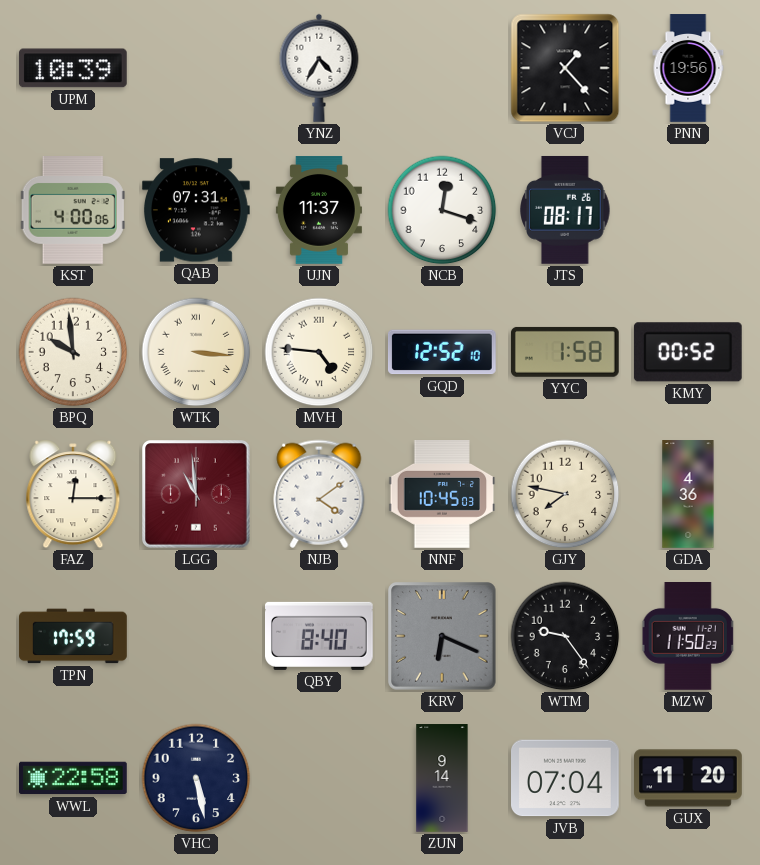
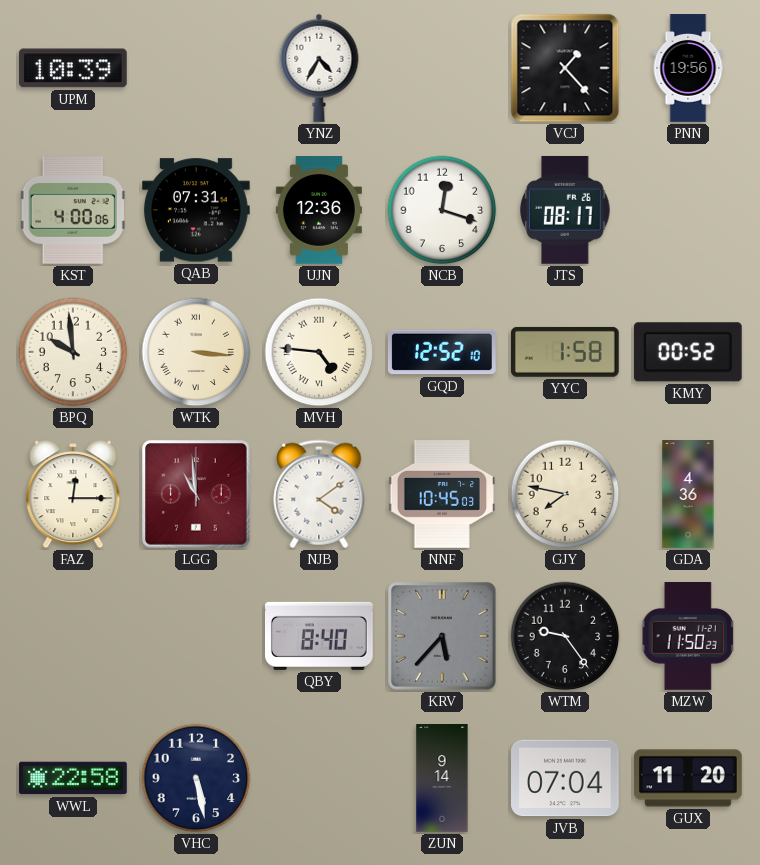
UJN: 11:37 -> 12:36 (319, 210)
TPN: 17:59 -> none (73, 636)
KRV: 6:19 -> 5:37 (442, 636)
